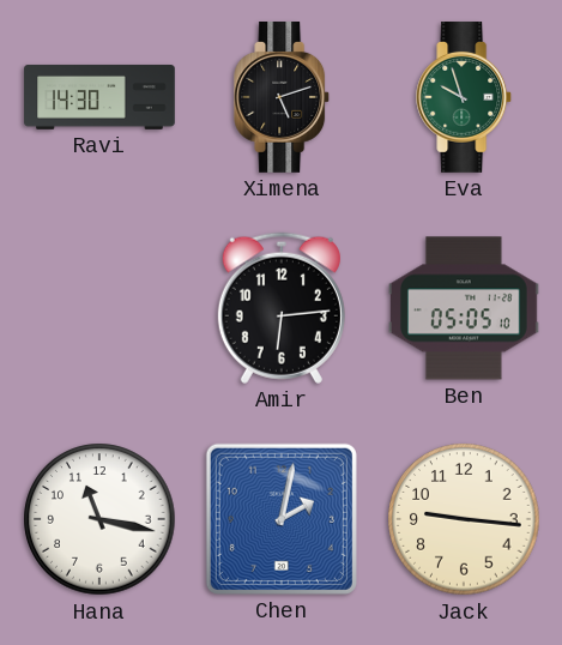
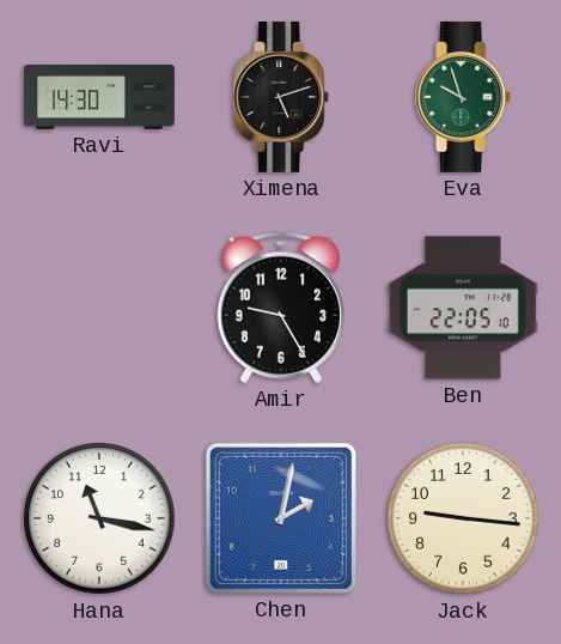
Amir: 6:14 -> 9:25 (281, 308)
Ben: 05:05 -> 22:05 (464, 308)
